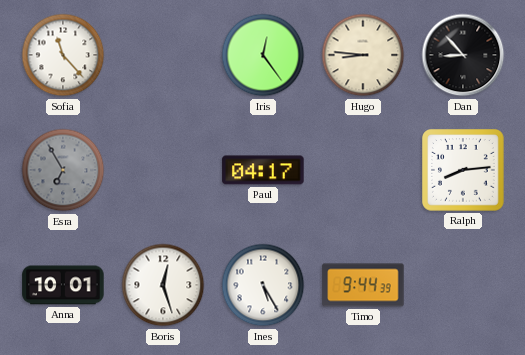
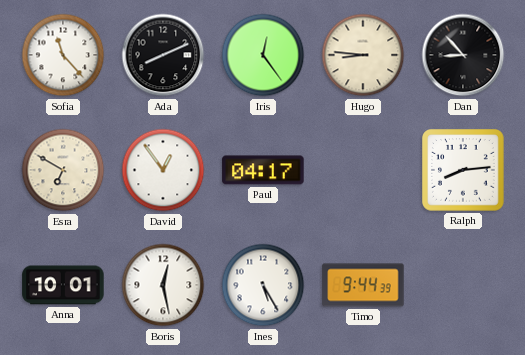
Ada: none -> 8:11 (163, 55)
Esra: 6:55 -> 6:50 (63, 170)
Esra dial: grey -> cream (63, 170)
David: none -> 12:54 (163, 170)
Boris: 12:27 -> 12:28 (163, 285)
